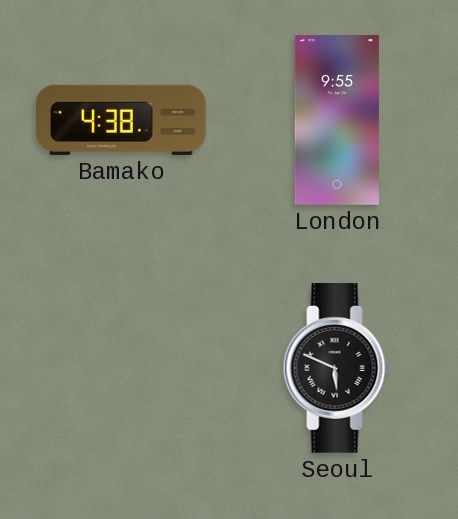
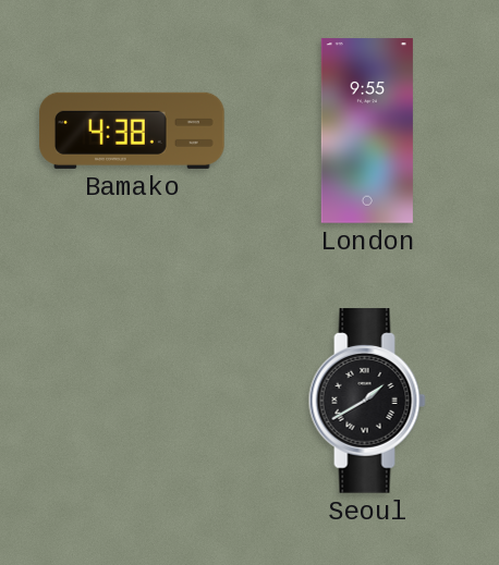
Seoul: 5:49 -> 1:40 (367, 401)
